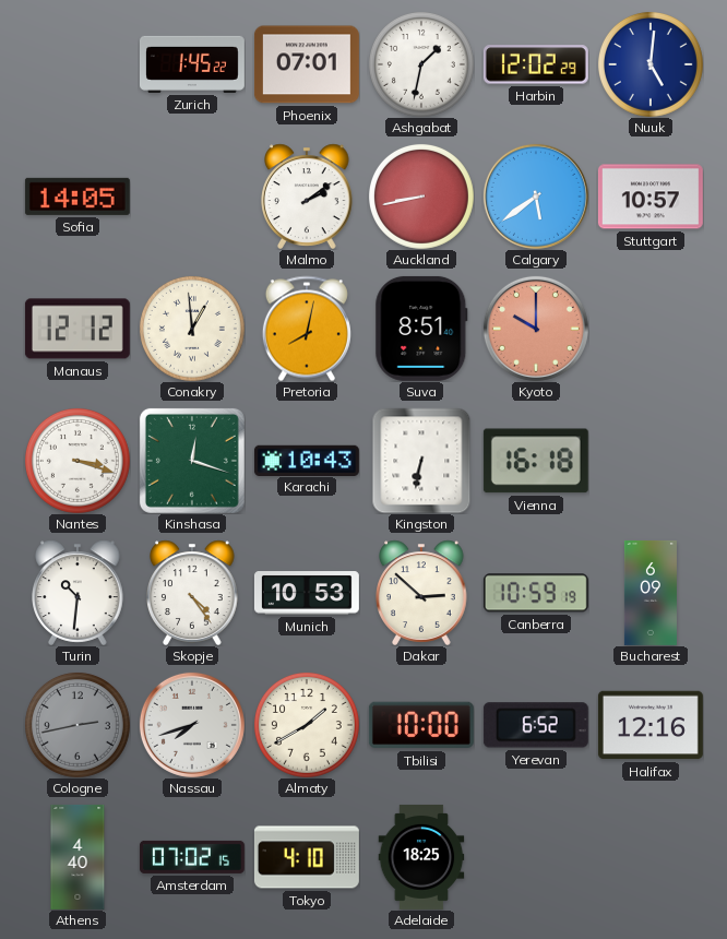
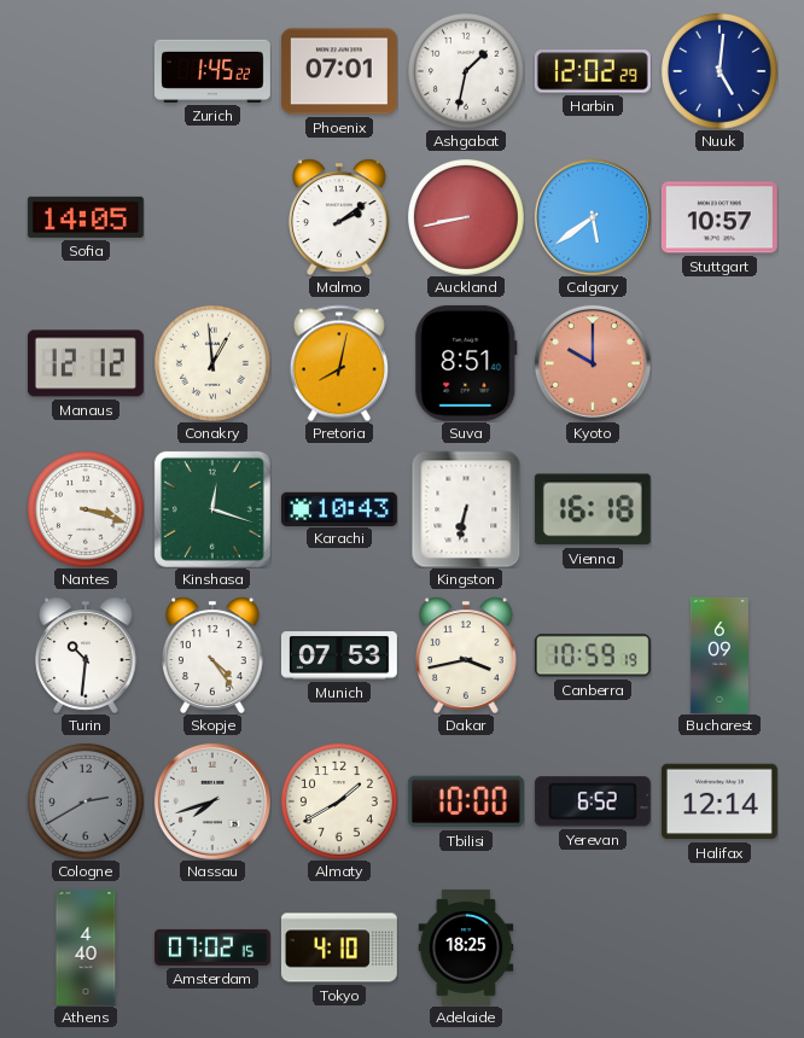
Munich: 10:53 -> 07:53 (339, 655)
Dakar: 2:52 -> 3:43 (466, 655)
Cologne: 2:43 -> 2:40 (86, 801)
Halifax: 12:16 -> 12:14 (719, 801)
